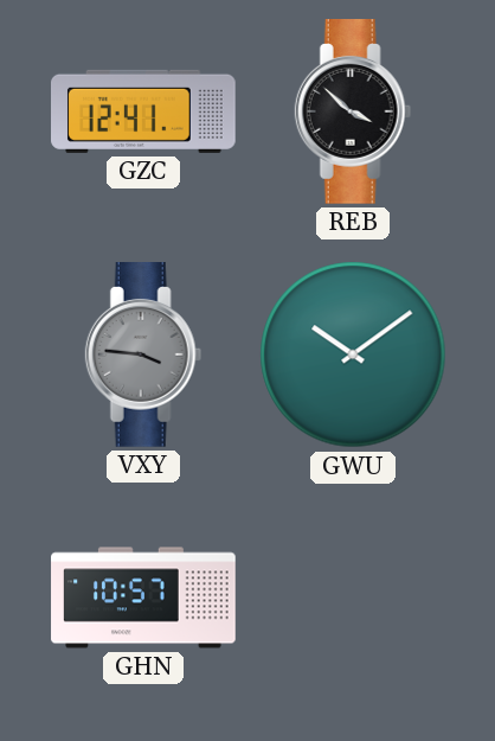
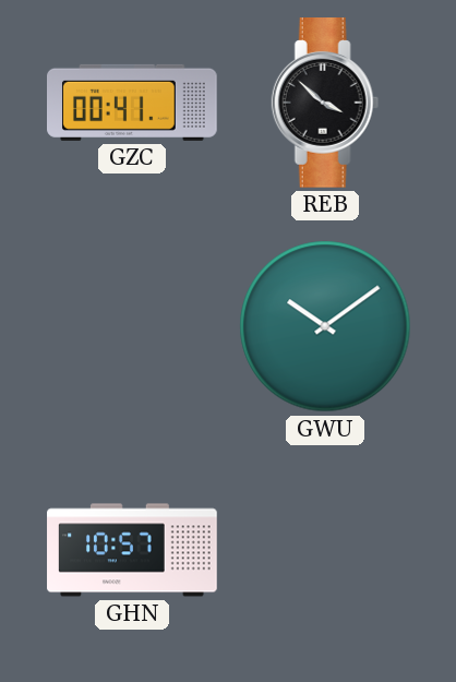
GZC: 12:41 -> 00:41 (133, 103)
VXY: 3:46 -> none (143, 356)
